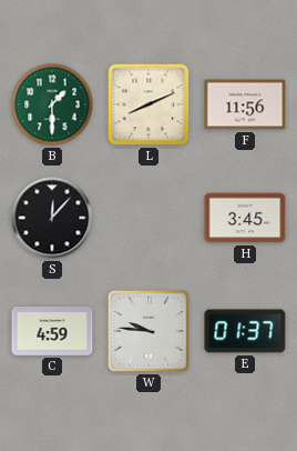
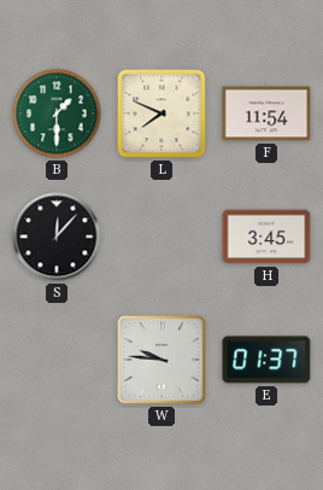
L: 8:11 -> 7:49 (161, 113)
F: 11:56 -> 11:54 (266, 113)
C: 4:59 -> none (52, 332)
